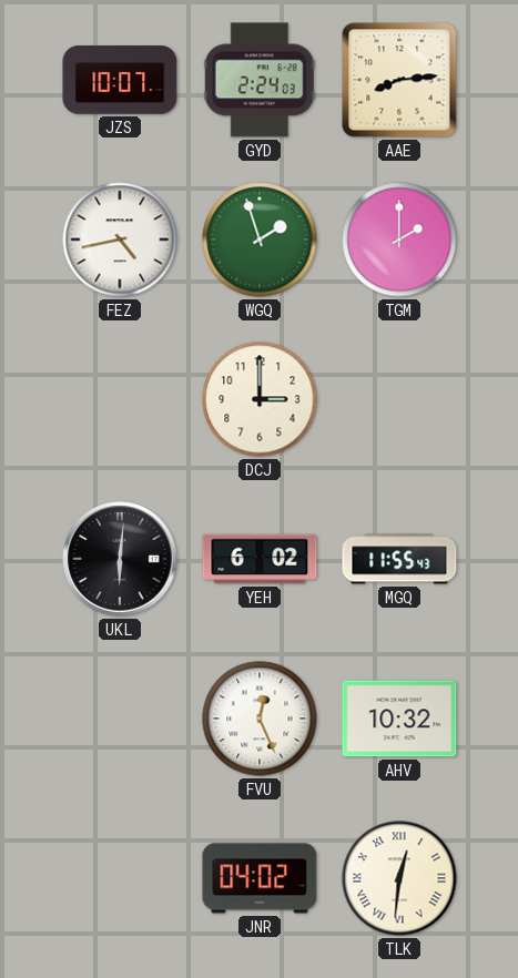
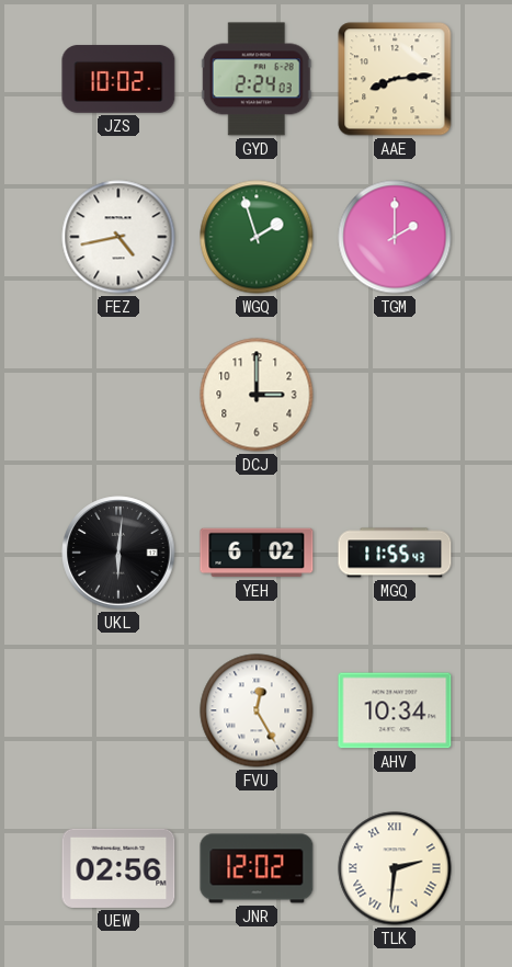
JZS: 10:07 -> 10:02 (118, 79)
FVU: 12:26 -> 12:25 (257, 710)
AHV: 10:32 -> 10:34 (395, 710)
UEW: none -> 02:56 (118, 868)
JNR: 04:02 -> 12:02 (257, 868)
TLK: 12:31 -> 2:31 (395, 868)
